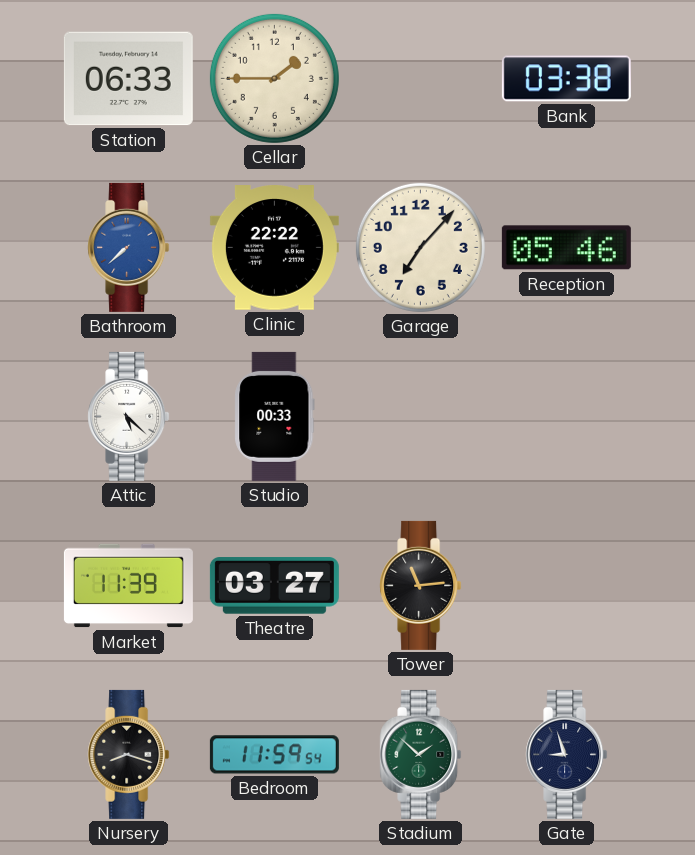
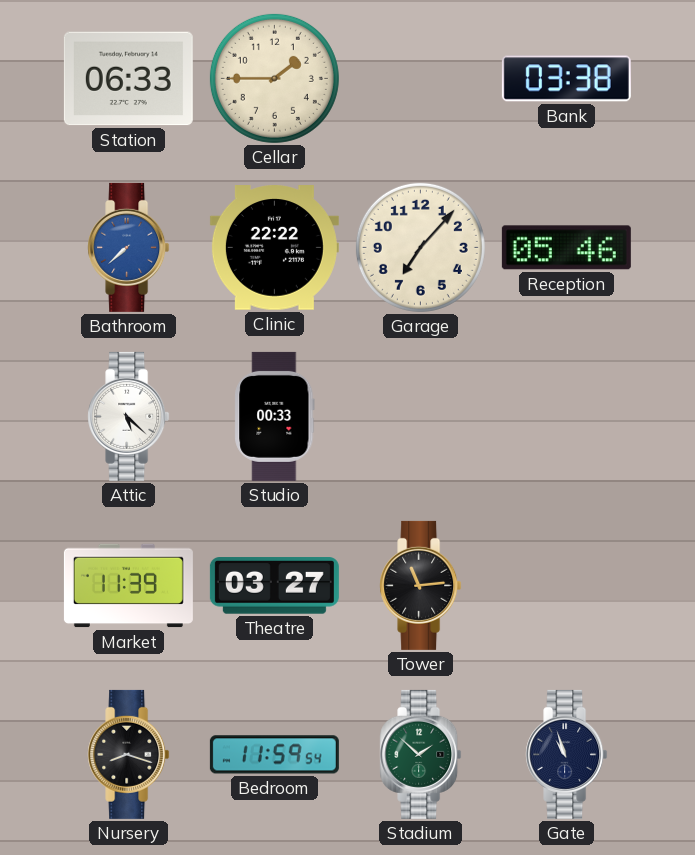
Gate: 8:57 -> 10:57 (567, 754)
